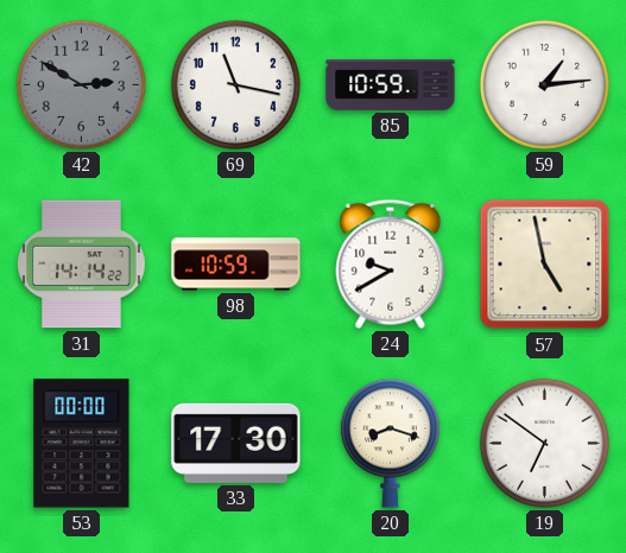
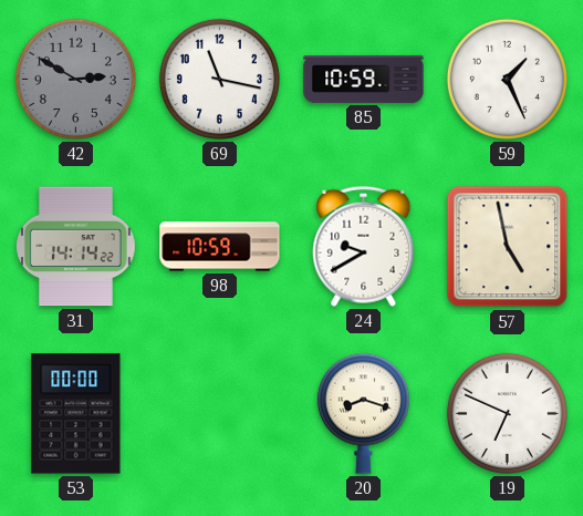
59: 1:14 -> 1:26 (507, 79)
33: 17:30 -> none (236, 443)
19: 6:51 -> 6:49 (507, 413)
